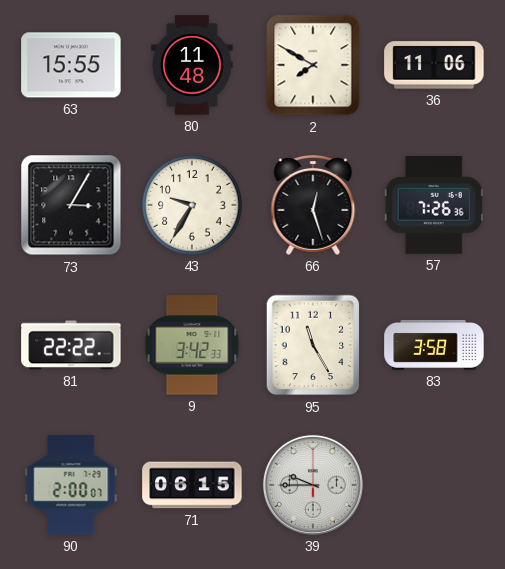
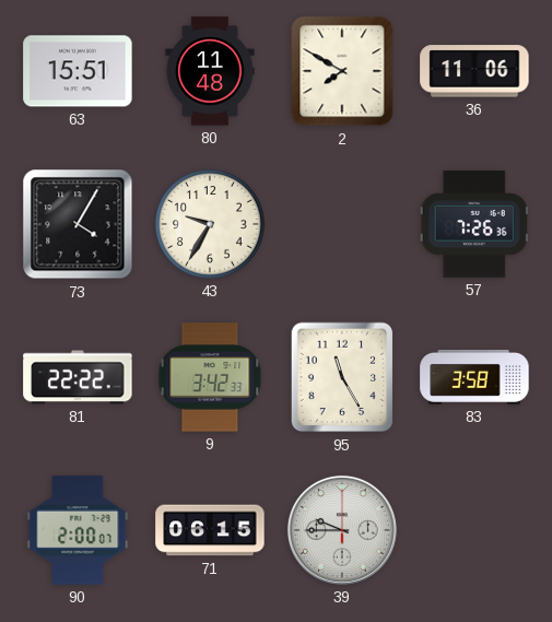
63: 15:55 -> 15:51 (78, 71)
73: 3:05 -> 4:05 (78, 224)
66: 12:27 -> none (313, 206)
